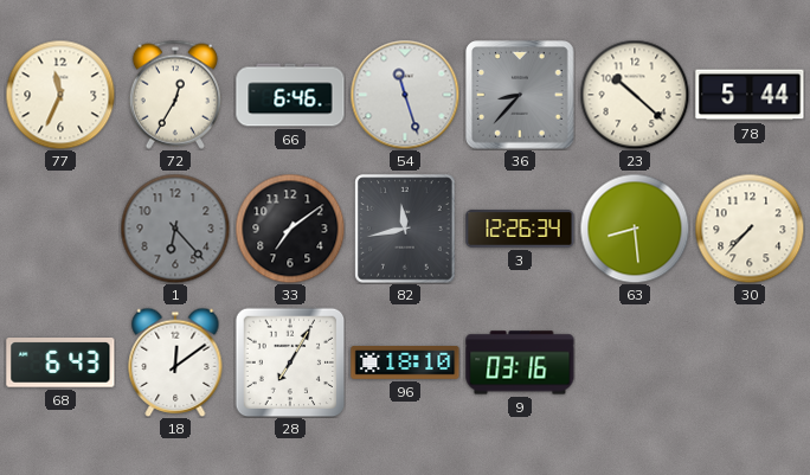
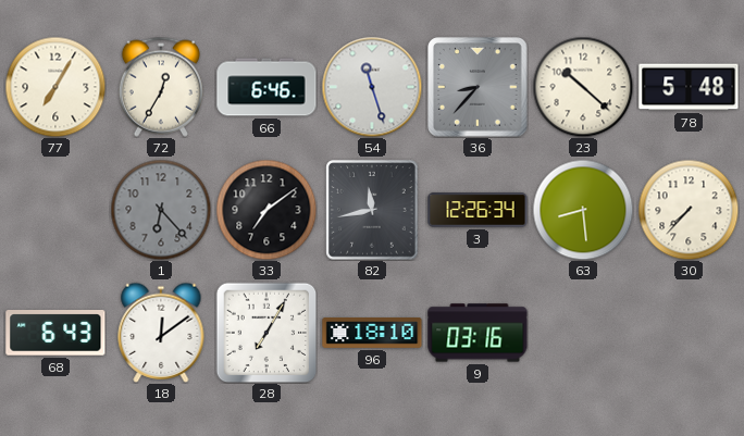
77: 11:34 -> 7:05 (55, 87)
78: 5:44 -> 5:48 (689, 87)
